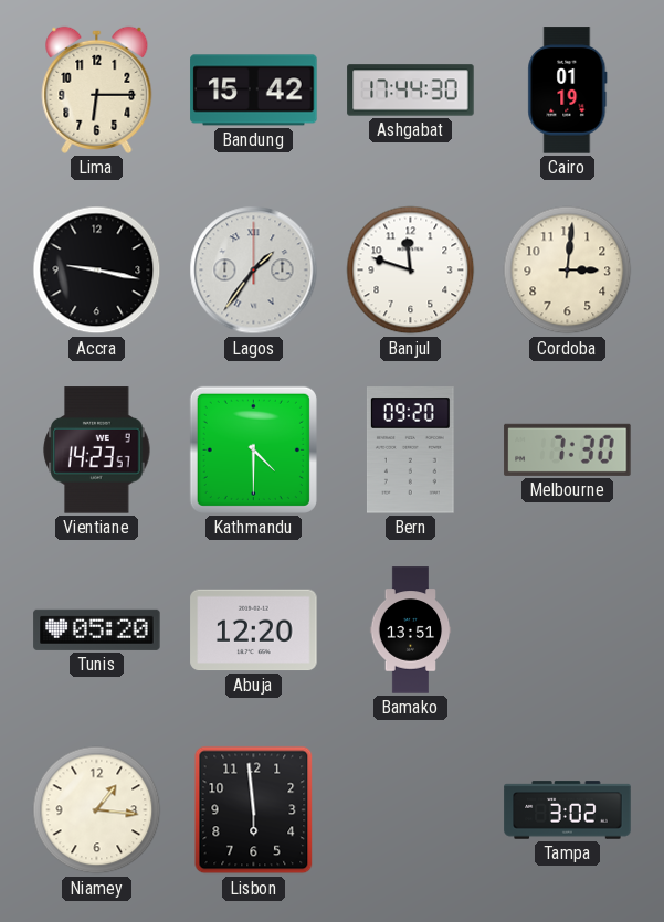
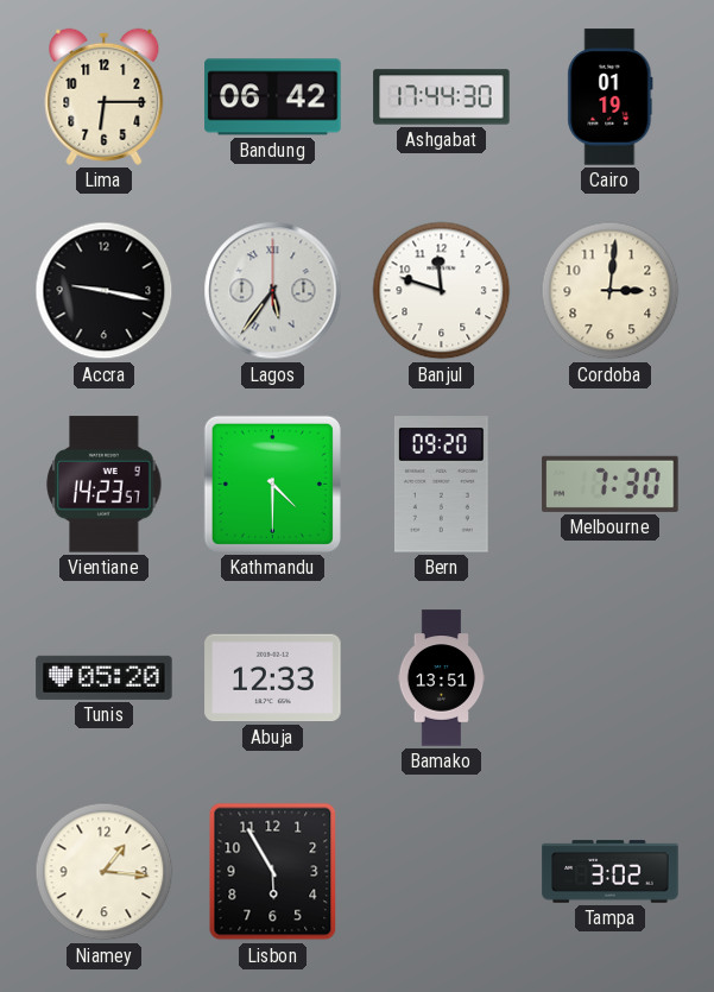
Bandung: 15:42 -> 06:42 (273, 97)
Lagos: 1:36 -> 5:36 (273, 291)
Abuja: 12:20 -> 12:33 (273, 678)
Lisbon: 5:59 -> 5:55 (273, 872)
